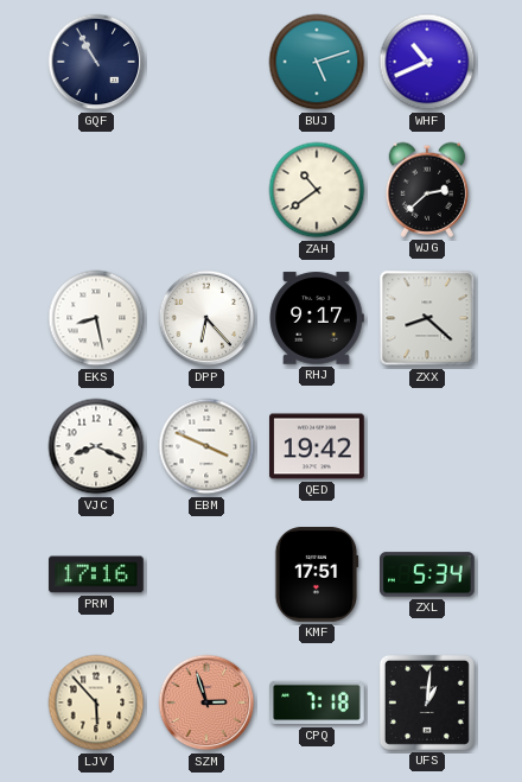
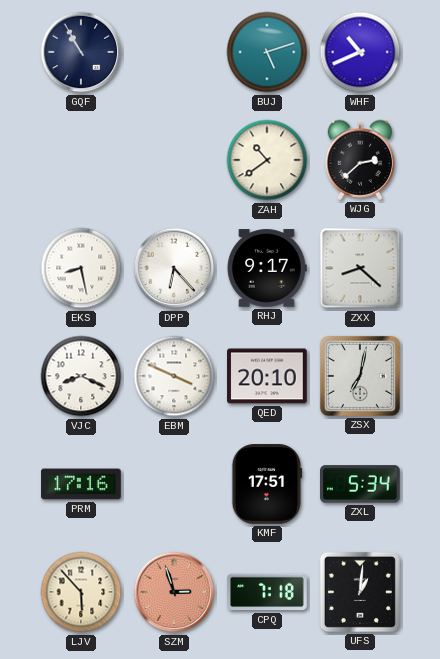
QED: 19:42 -> 20:10 (267, 376)
ZSX: none -> 7:02 (360, 376)
